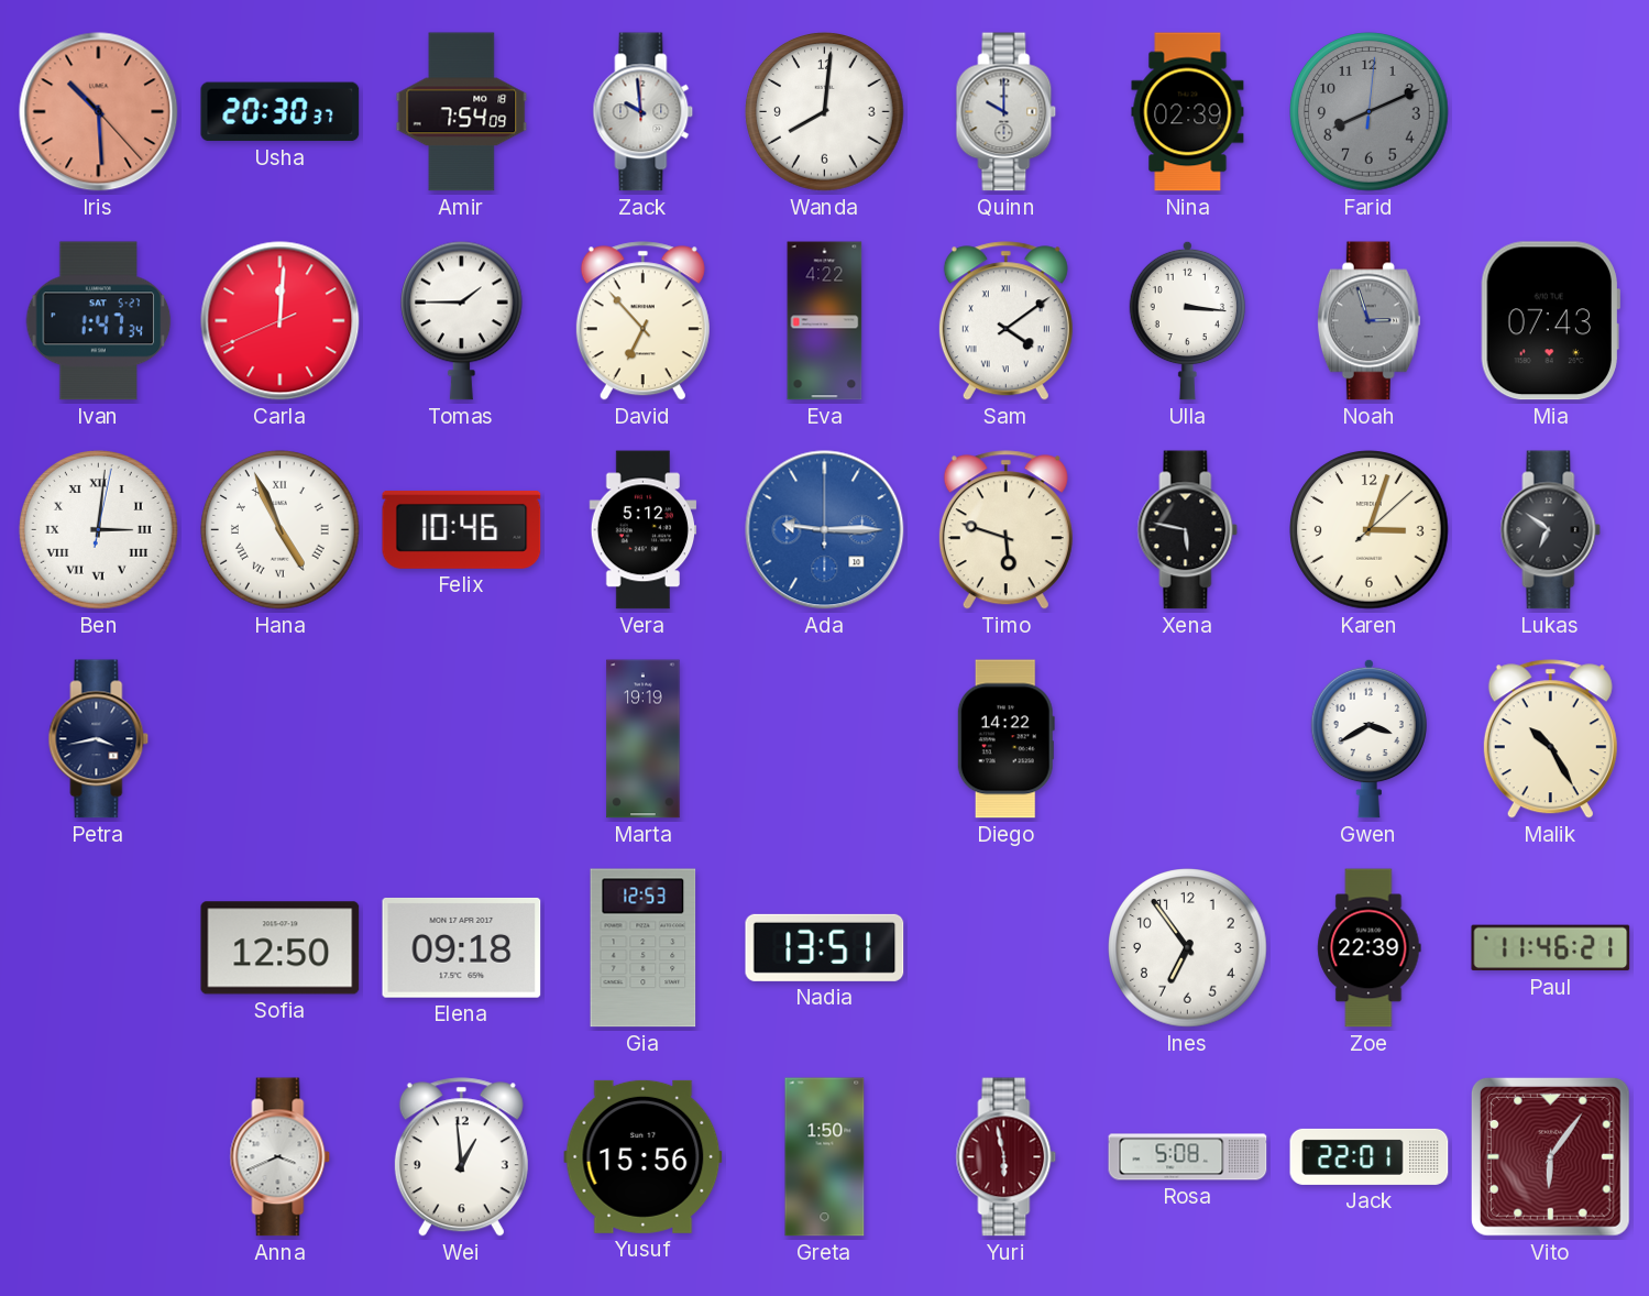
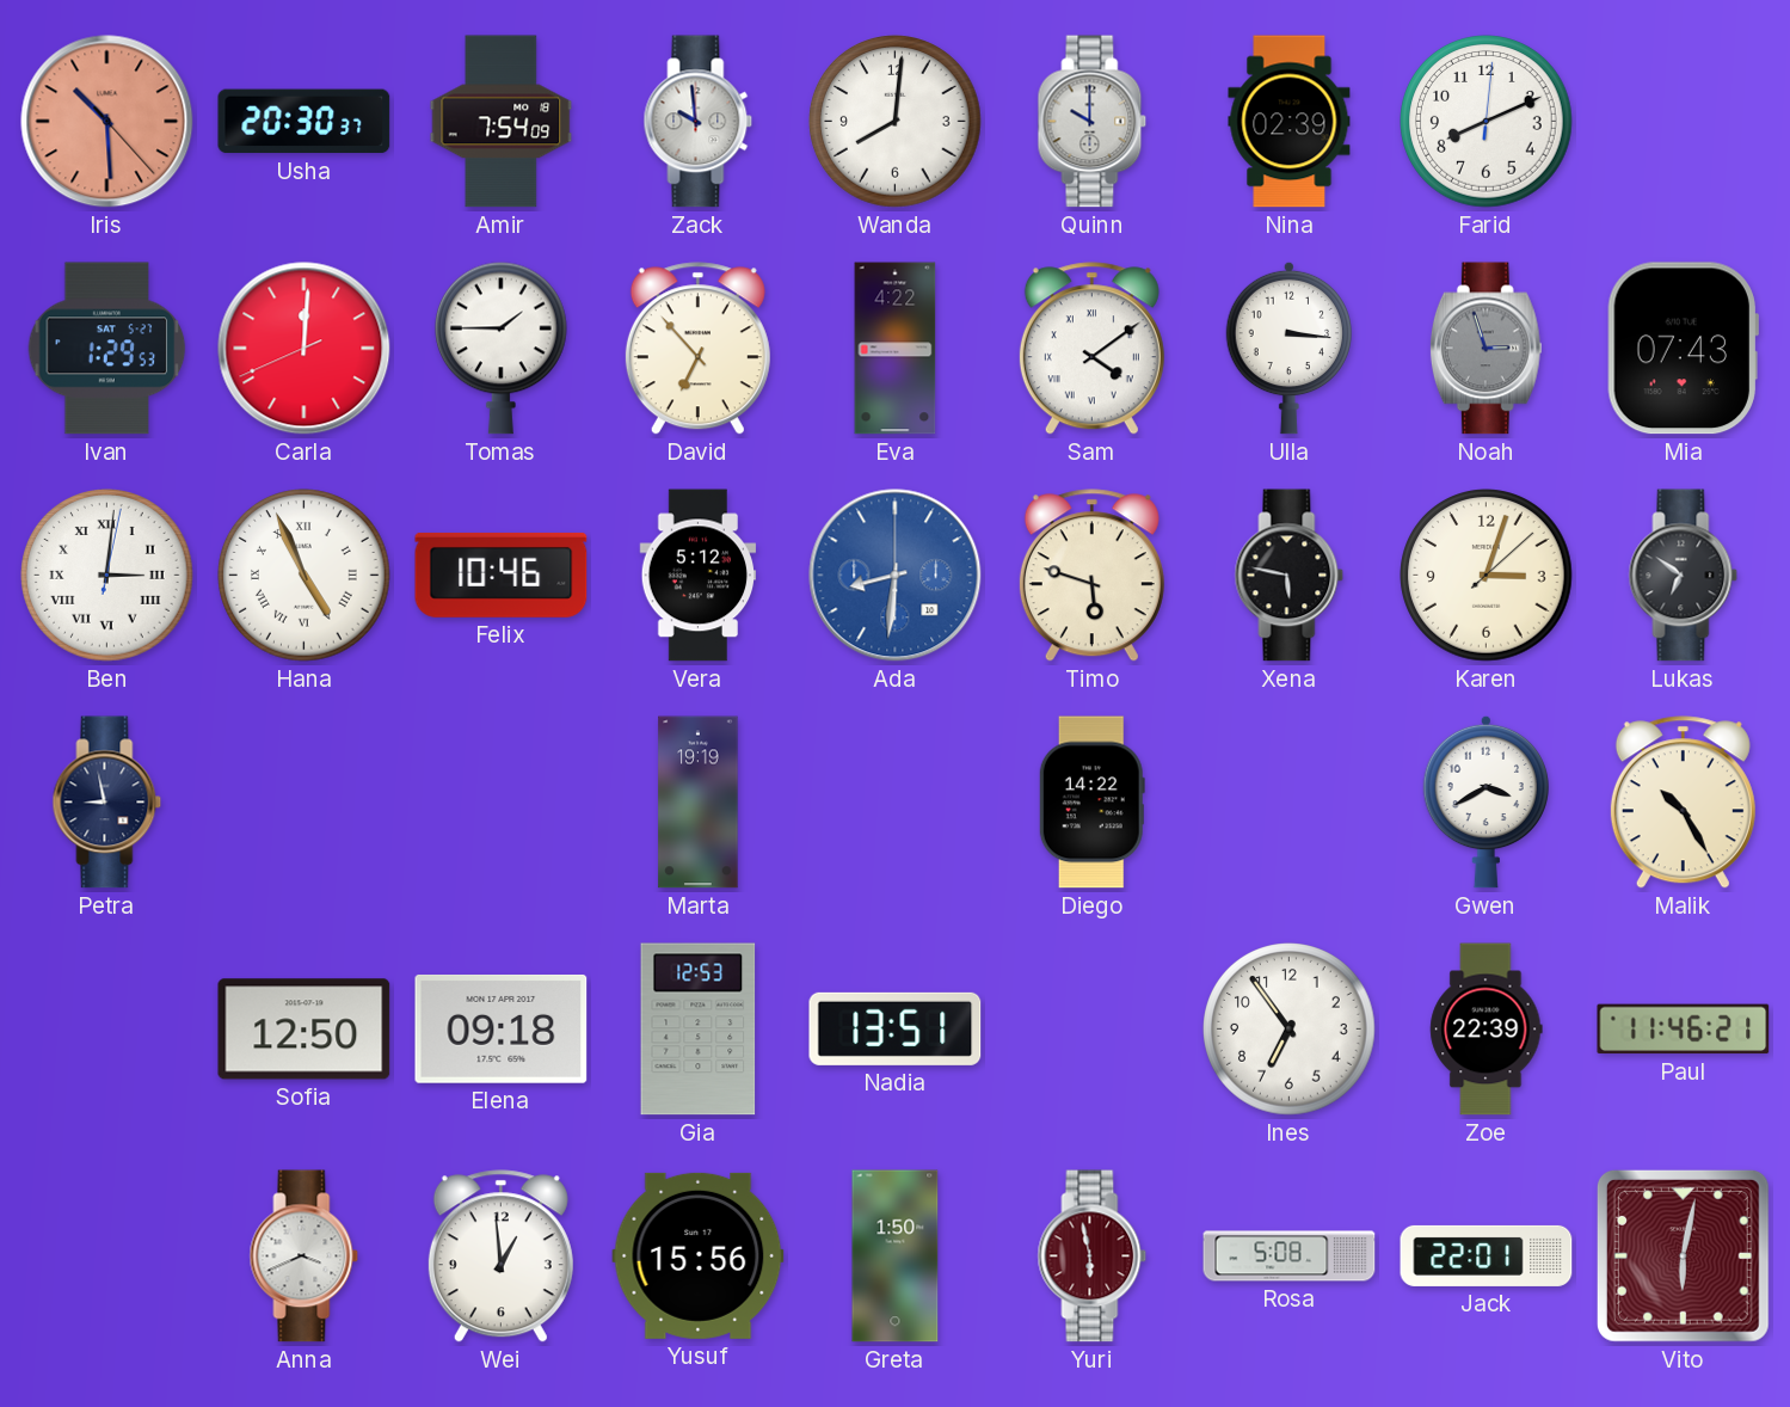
Farid dial: grey -> white (1487, 122)
Ivan: 1:47 -> 1:29 (107, 349)
Ada: 9:15 -> 8:31 (896, 576)
Petra: 3:43 -> 8:58 (107, 803)
Vito: 6:06 -> 6:02 (1683, 1255)
